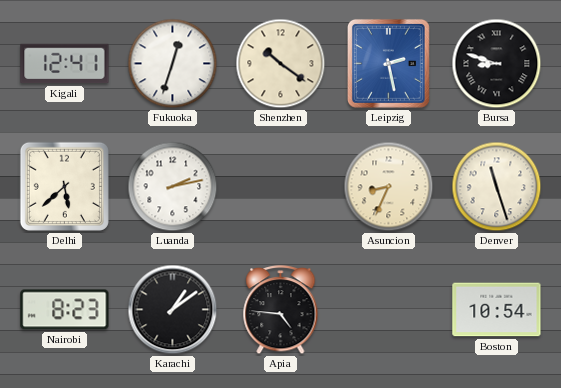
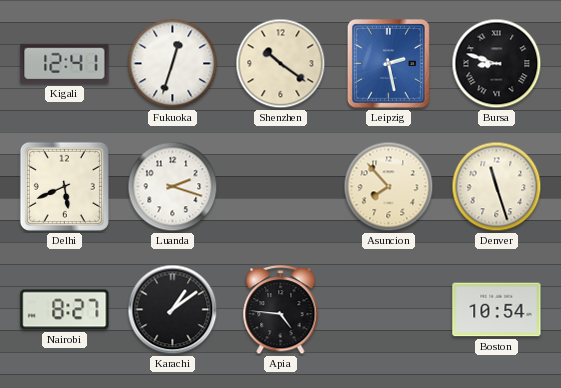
Delhi: 5:38 -> 5:41 (64, 186)
Luanda: 2:13 -> 2:18 (173, 187)
Asuncion: 8:34 -> 7:53 (389, 187)
Nairobi: 8:23 -> 8:27 (65, 310)
